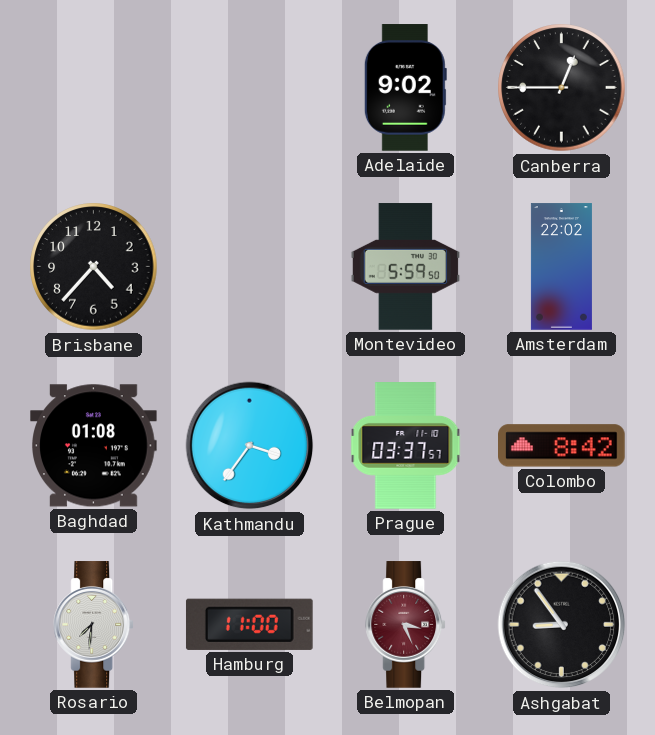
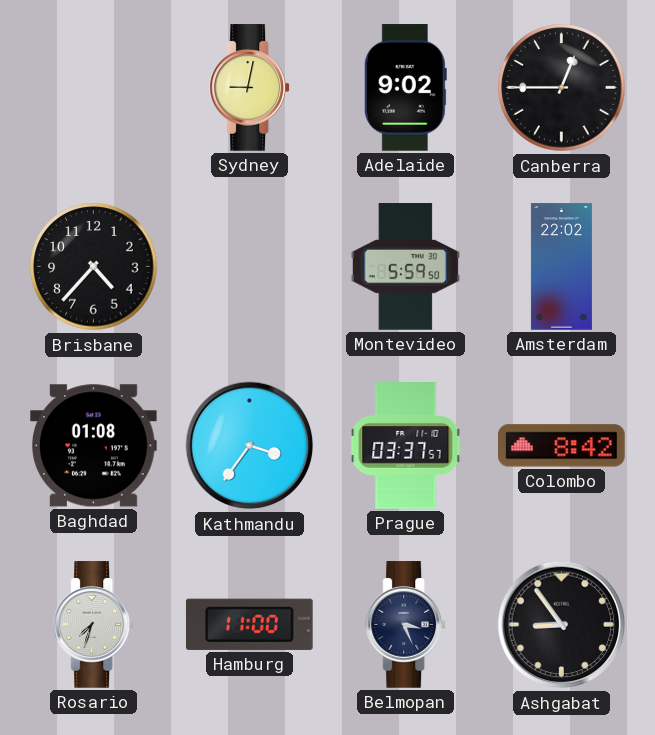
Sydney: none -> 9:02 (250, 88)
Rosario: 7:31 -> 7:33 (94, 625)
Belmopan dial: burgundy -> navy (406, 625)
